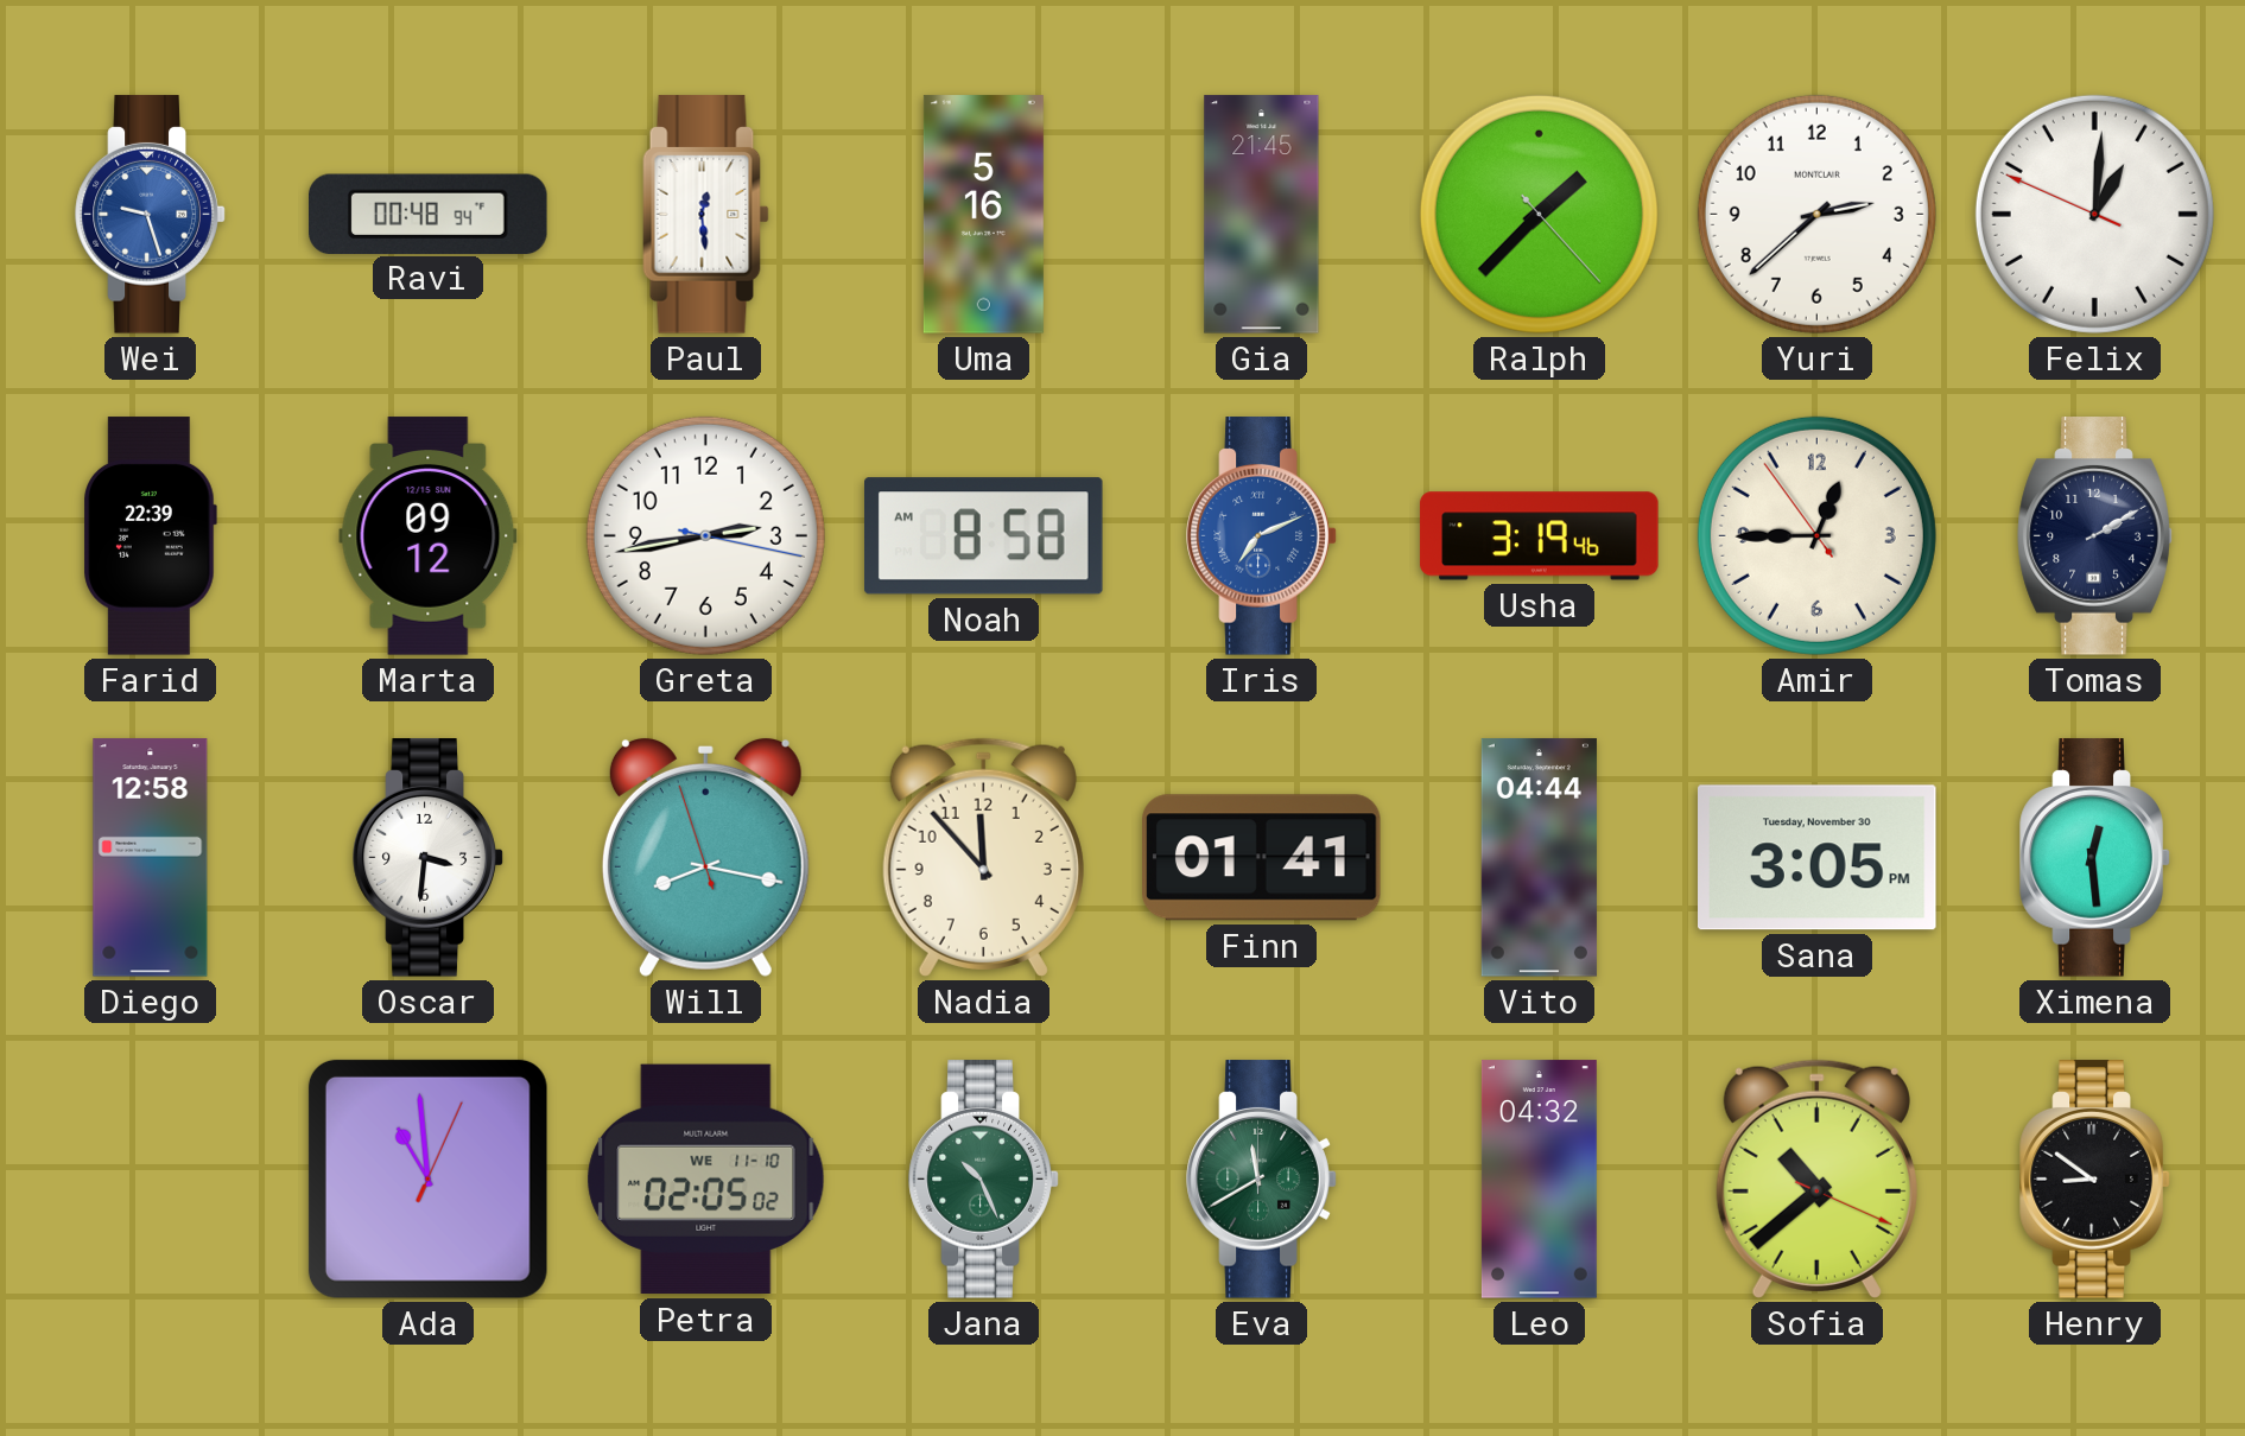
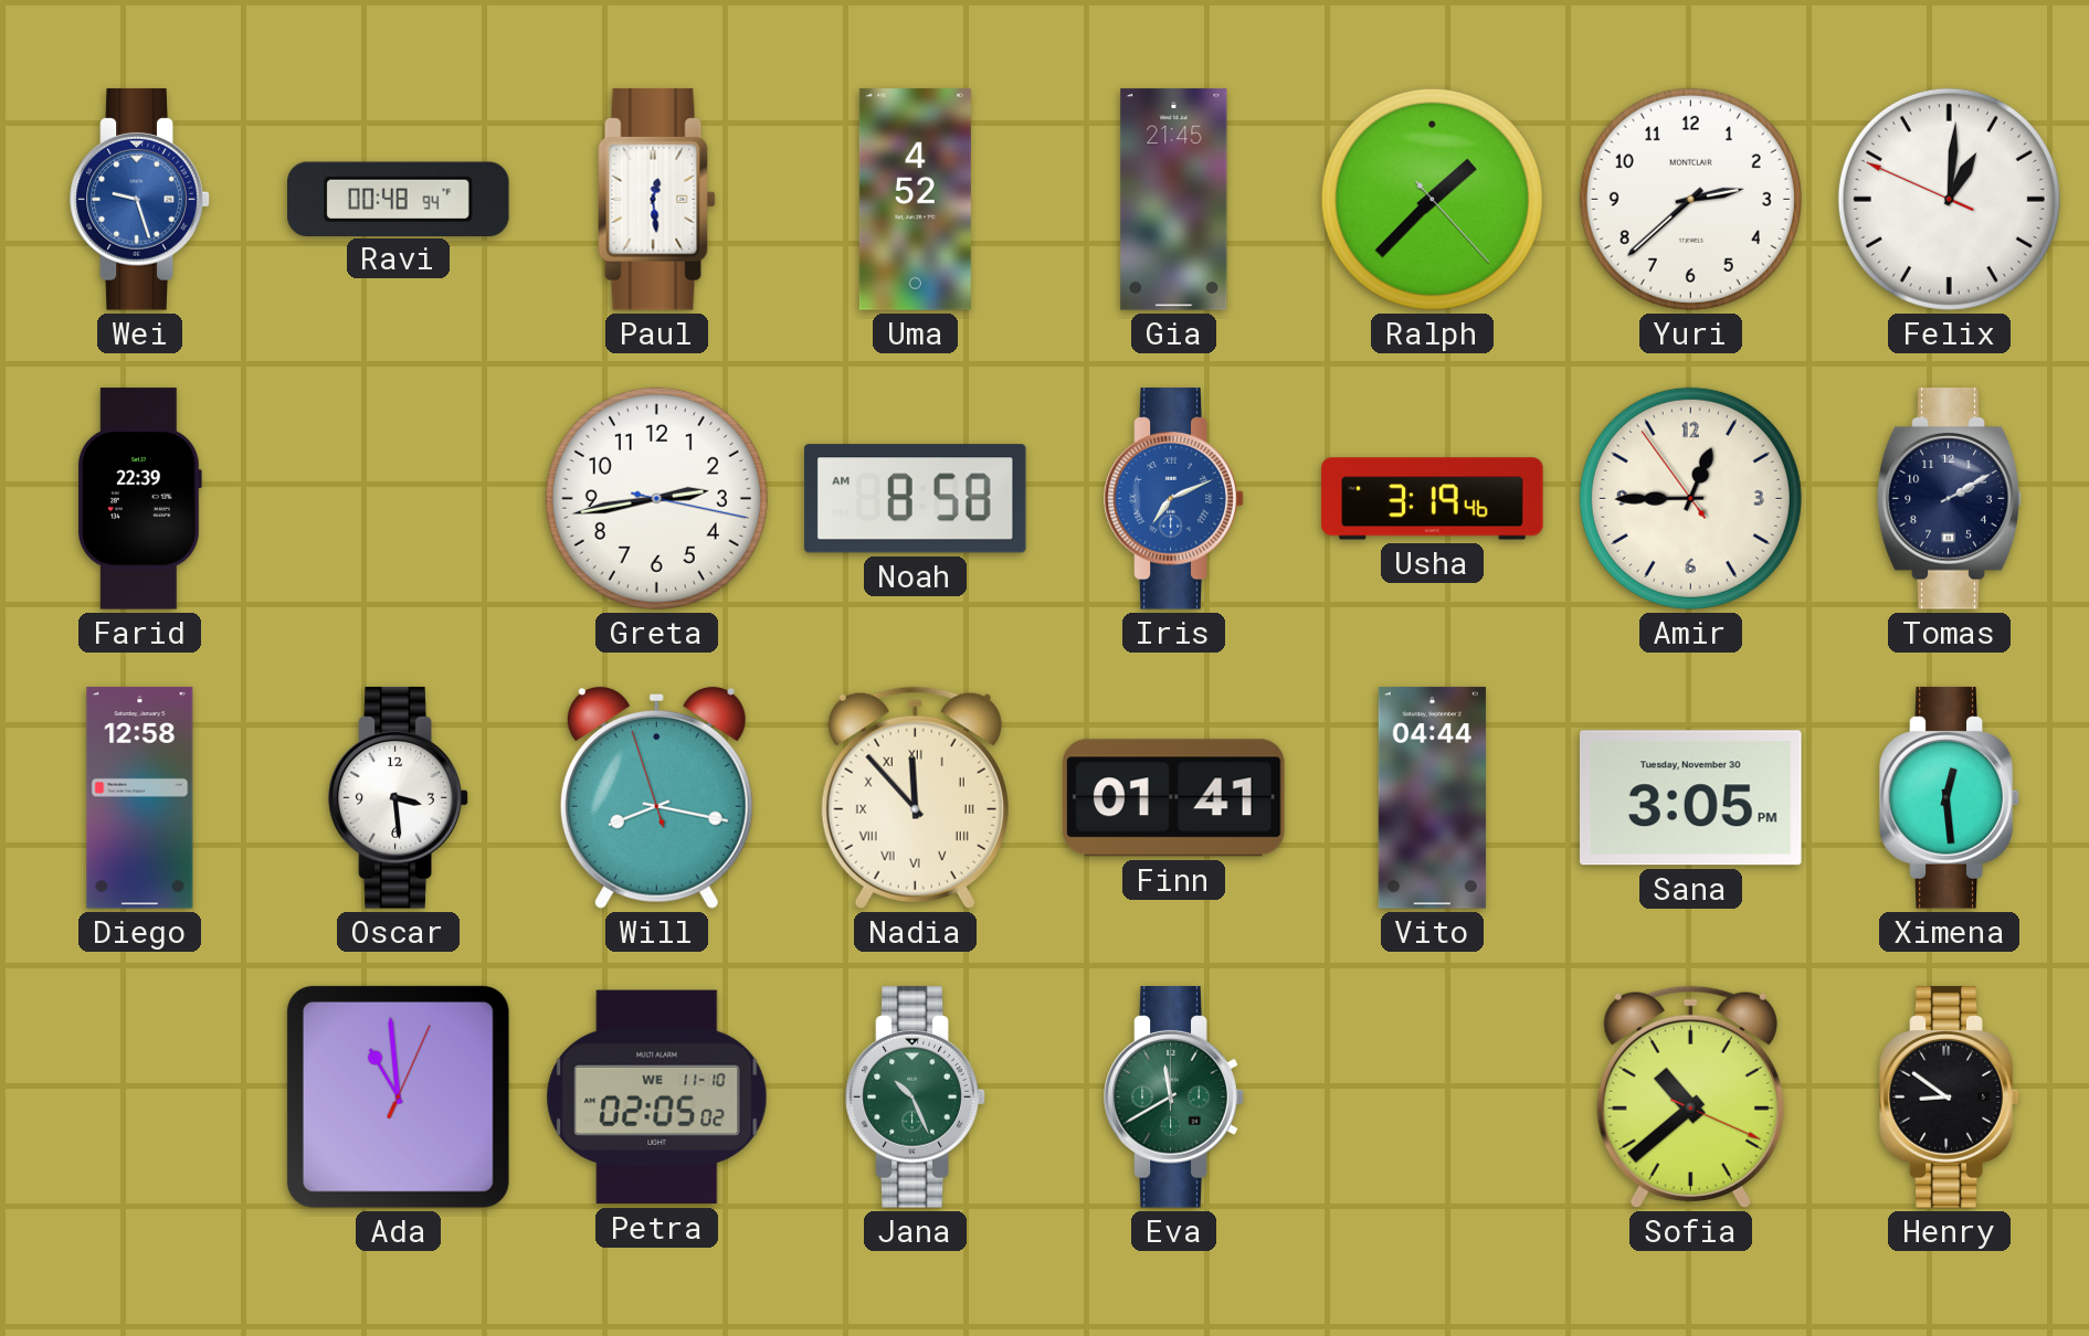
Uma: 5:16 -> 4:52 (915, 200)
Marta: 09:12 -> none (429, 536)
Oscar: 3:31 -> 3:29 (399, 798)
Nadia numerals: Arabic -> Roman (915, 797)
Leo: 04:32 -> none (1539, 1180)
